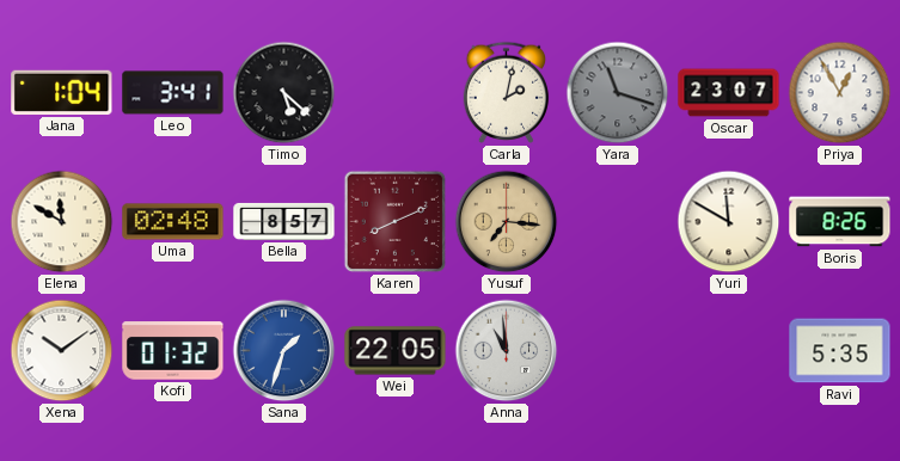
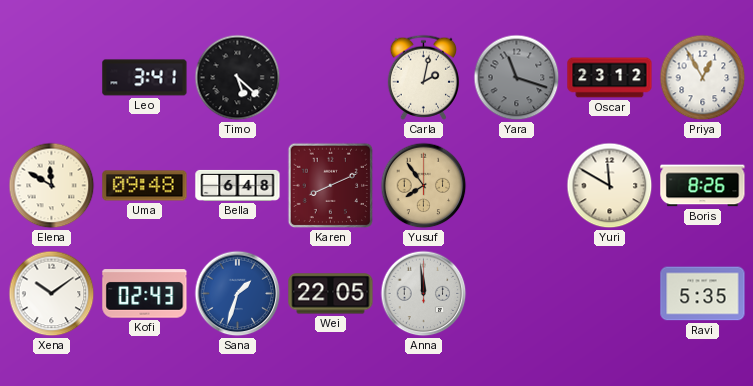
Jana: 1:04 -> none (62, 92)
Oscar: 23:07 -> 23:12 (610, 78)
Uma: 02:48 -> 09:48 (145, 186)
Bella: 8:57 -> 6:48 (238, 185)
Yusuf: 7:16 -> 7:54 (424, 186)
Kofi: 01:32 -> 02:43 (145, 294)
Anna: 10:59 -> 11:59 (424, 294)
